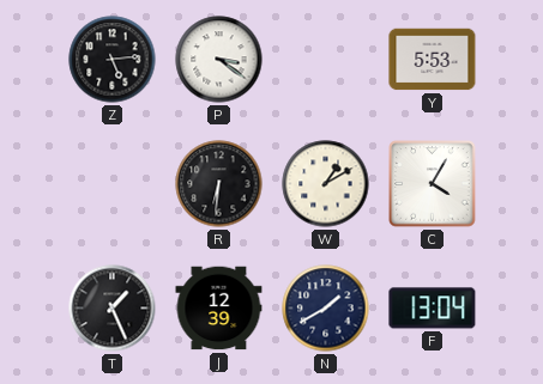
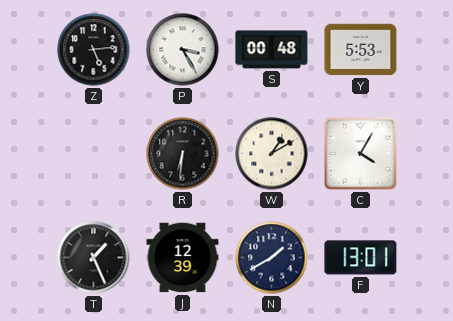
P: 3:21 -> 3:25 (183, 50)
S: none -> 00:48 (272, 50)
F: 13:04 -> 13:01 (361, 258)
